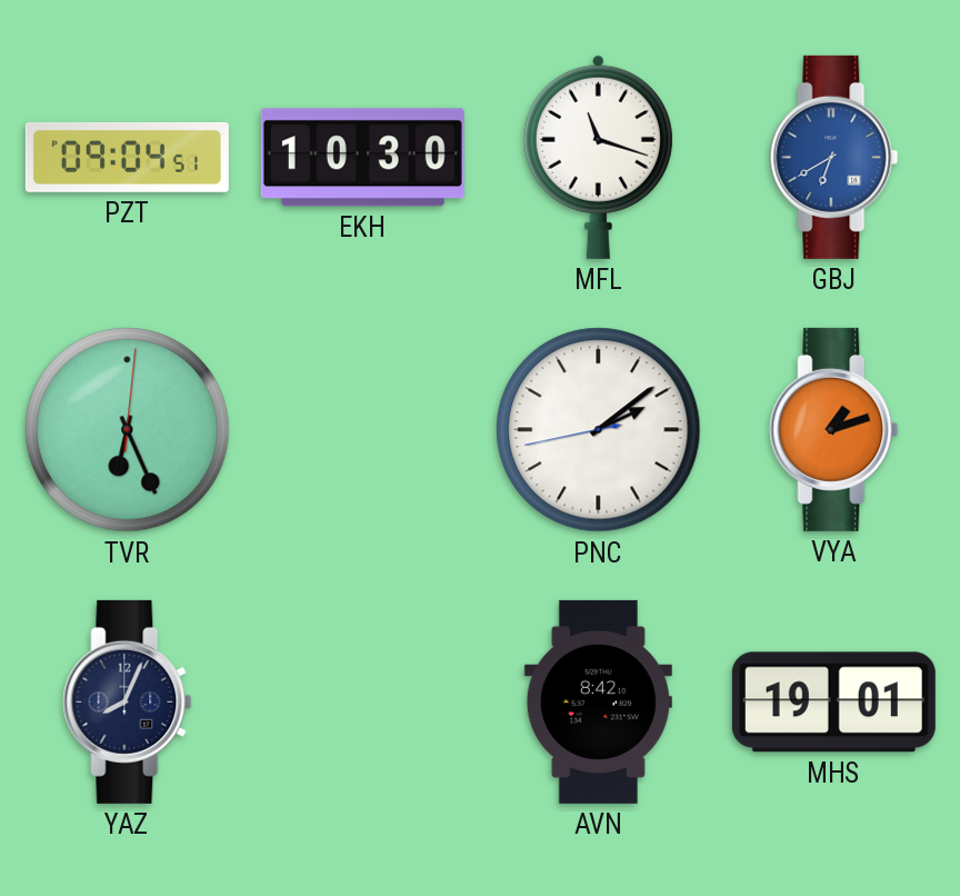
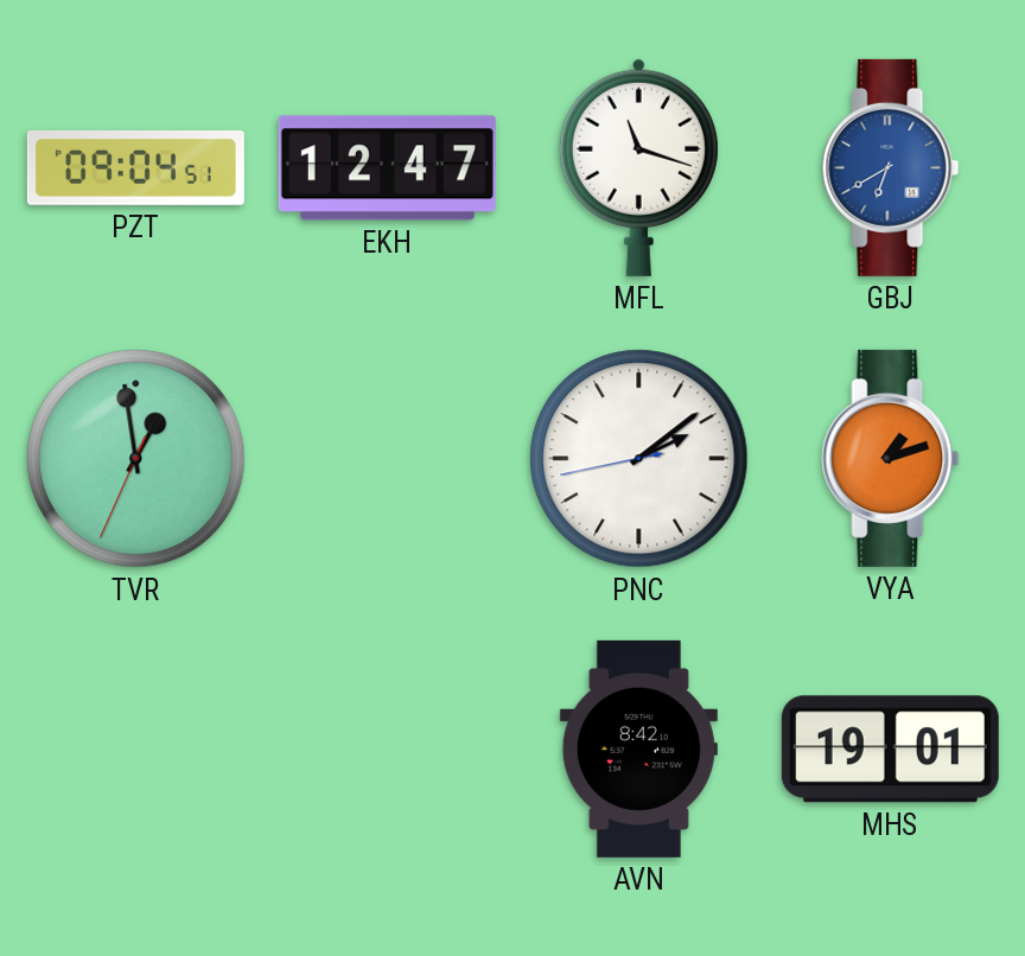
EKH: 10:30 -> 12:47 (387, 168)
TVR: 6:26 -> 12:58 (136, 459)
YAZ: 8:04 -> none (128, 701)
